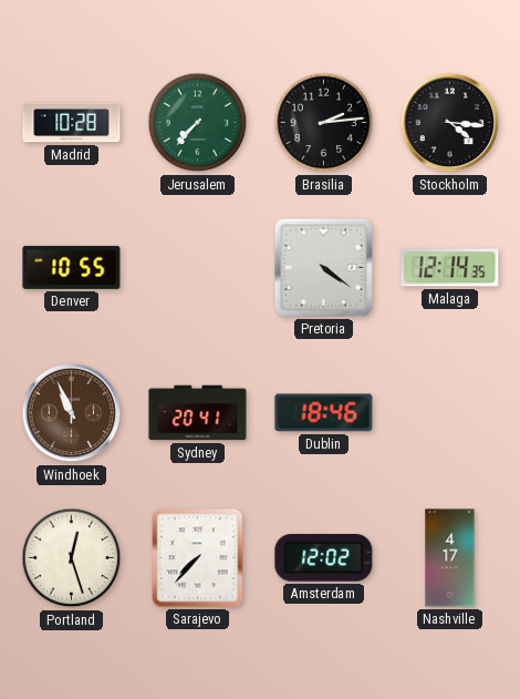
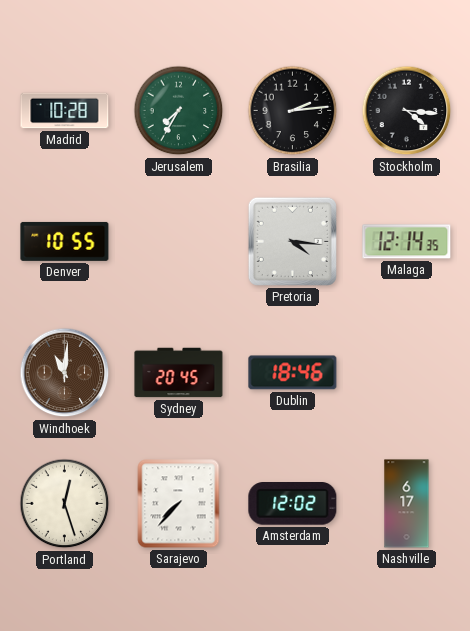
Jerusalem: 7:37 -> 7:35 (179, 111)
Pretoria: 4:21 -> 4:16 (292, 241)
Windhoek: 10:56 -> 11:01 (65, 373)
Sydney: 20:41 -> 20:45 (179, 373)
Nashville: 4:17 -> 6:17 (407, 504)
